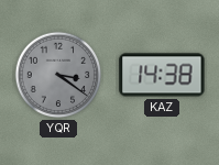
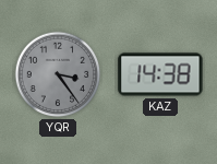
YQR: 3:21 -> 3:24 (58, 74)
